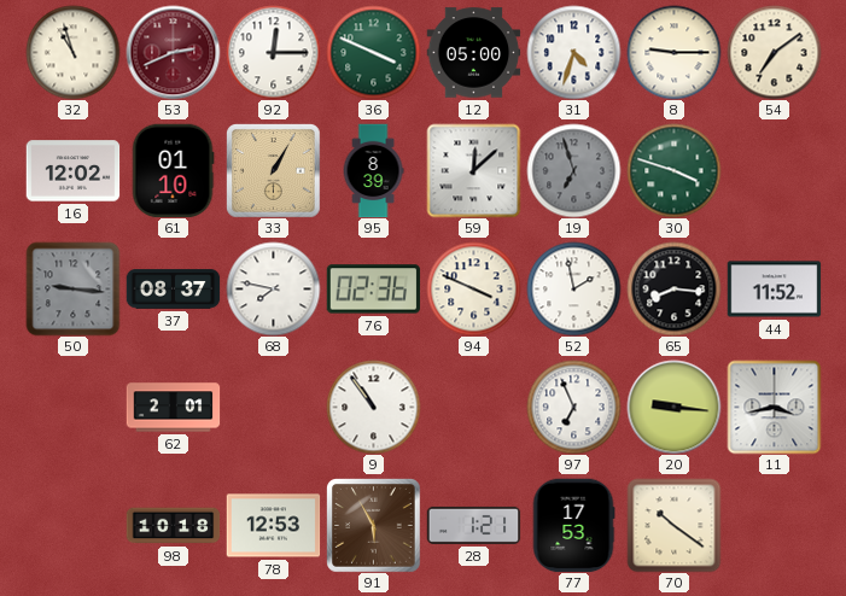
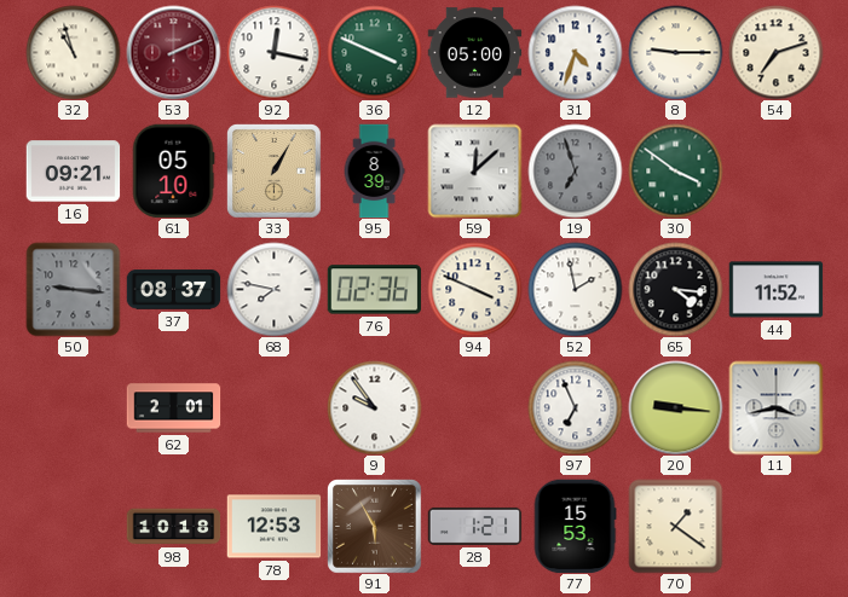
53: 2:41 -> 2:11 (173, 52)
92: 12:15 -> 12:17 (273, 52)
54: 7:09 -> 7:12 (775, 52)
16: 12:02 -> 09:21 (73, 172)
61: 01:10 -> 05:10 (173, 170)
30: 3:48 -> 3:51 (675, 170)
65: 8:16 -> 4:16 (675, 289)
9: 10:54 -> 9:54 (374, 407)
77: 17:53 -> 15:53 (575, 526)
70: 10:21 -> 1:21 (675, 526)
